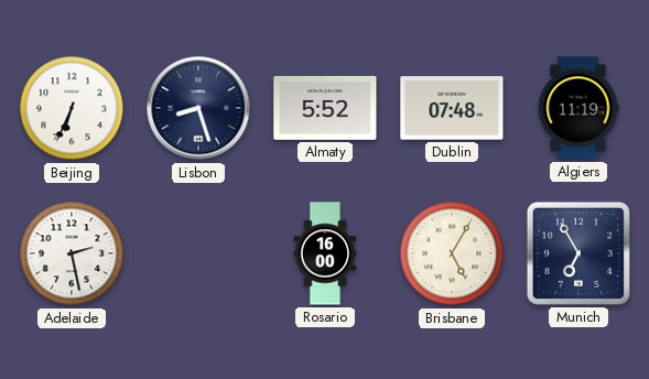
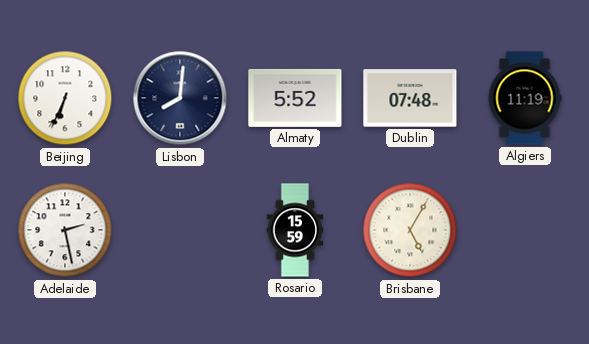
Lisbon: 8:27 -> 8:01 (180, 98)
Rosario: 16:00 -> 15:59 (295, 230)
Munich: 6:55 -> none (578, 253)
